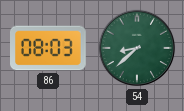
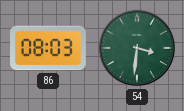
54: 8:38 -> 3:31 (137, 48)
